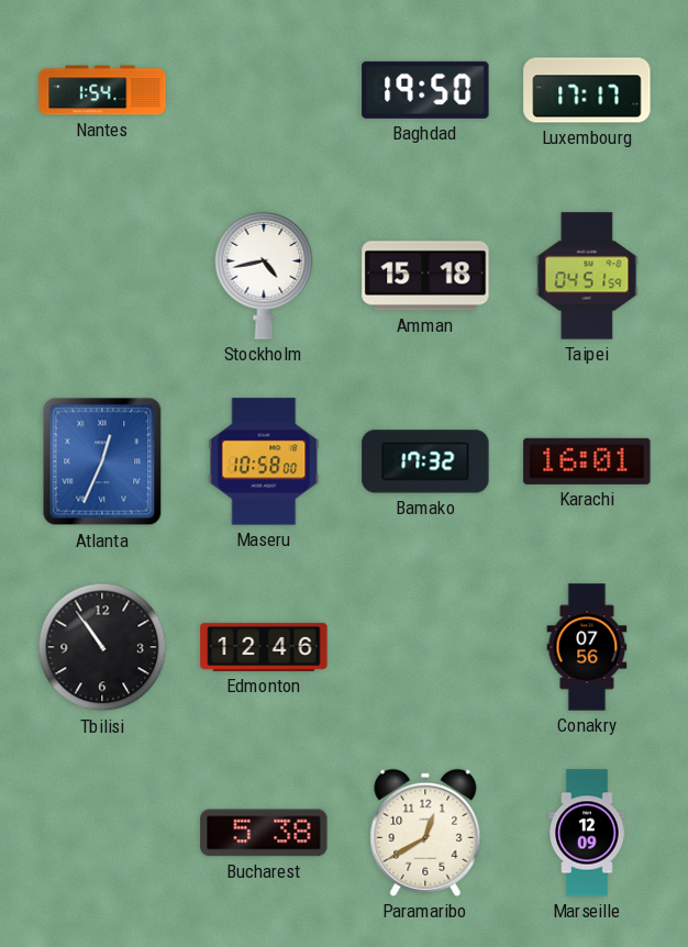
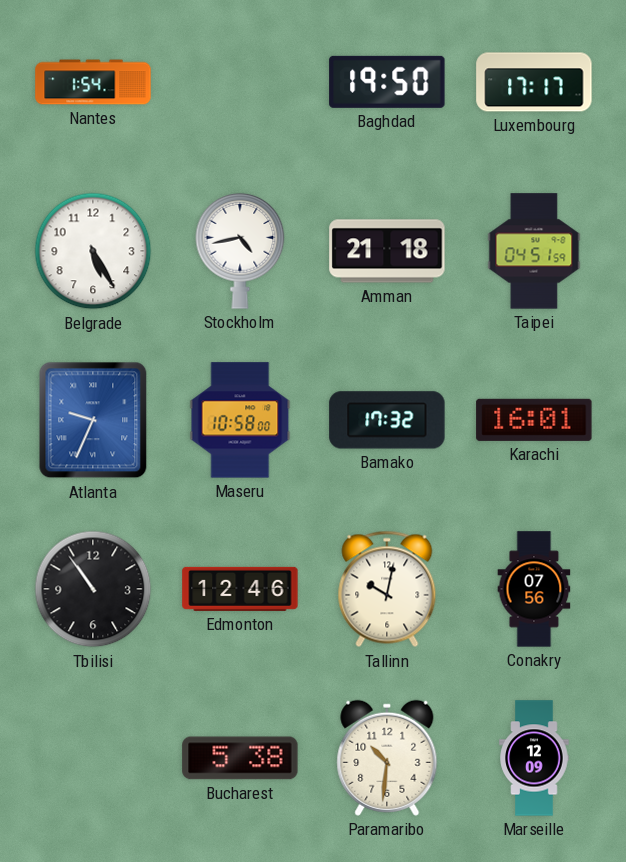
Belgrade: none -> 5:25 (93, 251)
Amman: 15:18 -> 21:18 (387, 251)
Atlanta: 12:34 -> 9:34 (93, 420)
Tallinn: none -> 10:02 (387, 589)
Paramaribo: 12:40 -> 10:31 (387, 758)
